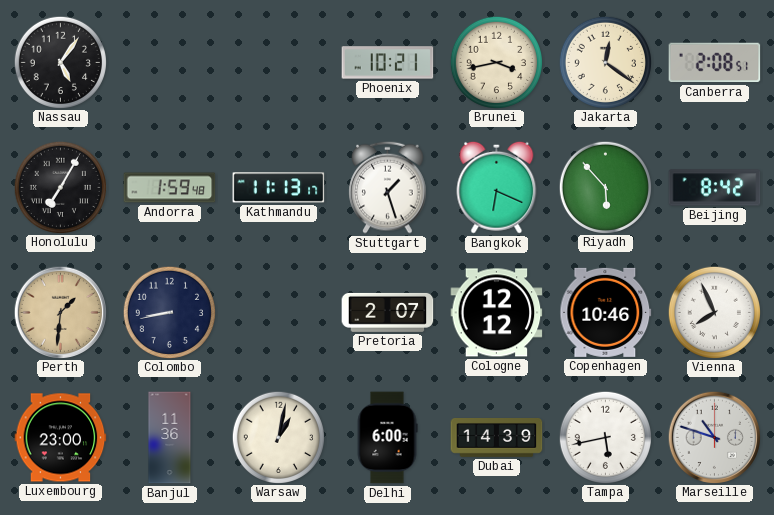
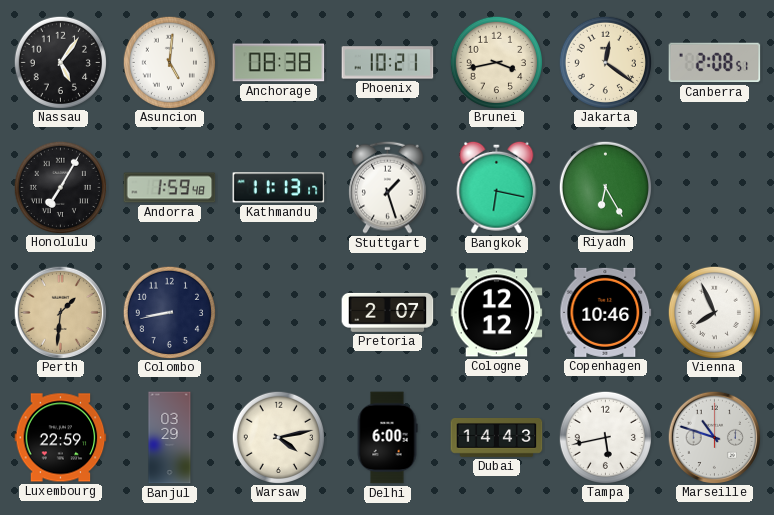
Asuncion: none -> 5:01 (169, 62)
Anchorage: none -> 08:38 (279, 63)
Bangkok: 6:19 -> 6:17 (497, 187)
Riyadh: 5:53 -> 6:25 (605, 187)
Beijing: 8:42 -> none (715, 188)
Luxembourg: 23:00 -> 22:59 (61, 438)
Banjul: 11:36 -> 03:29 (170, 438)
Warsaw: 1:02 -> 4:13 (278, 437)
Dubai: 14:39 -> 14:43 (497, 438)
